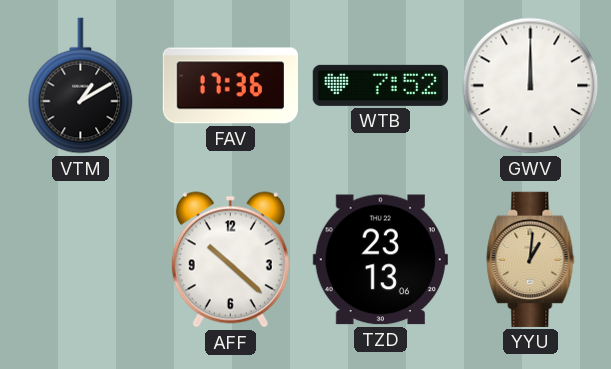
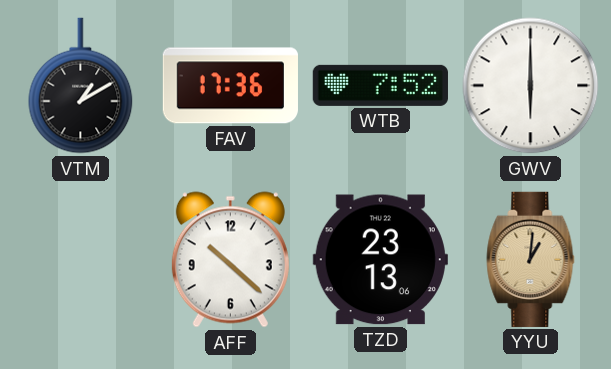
GWV: 12:00 -> 6:00 (531, 86)
